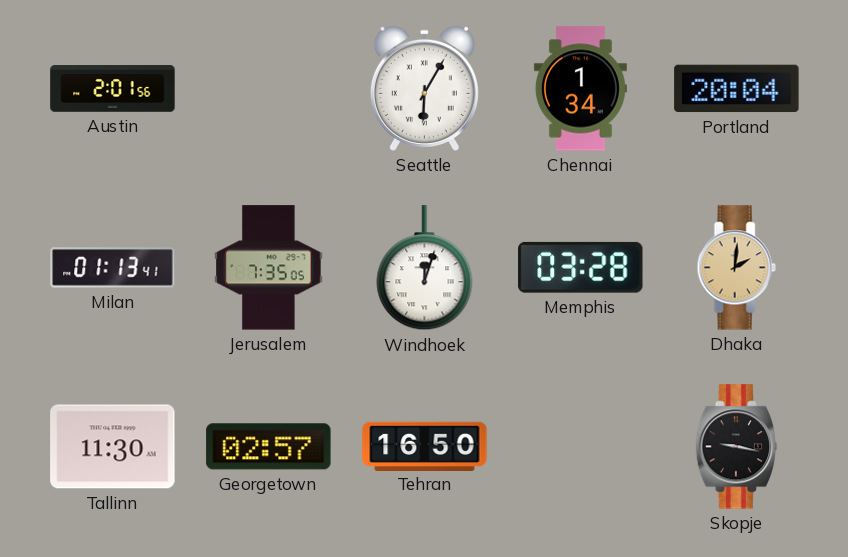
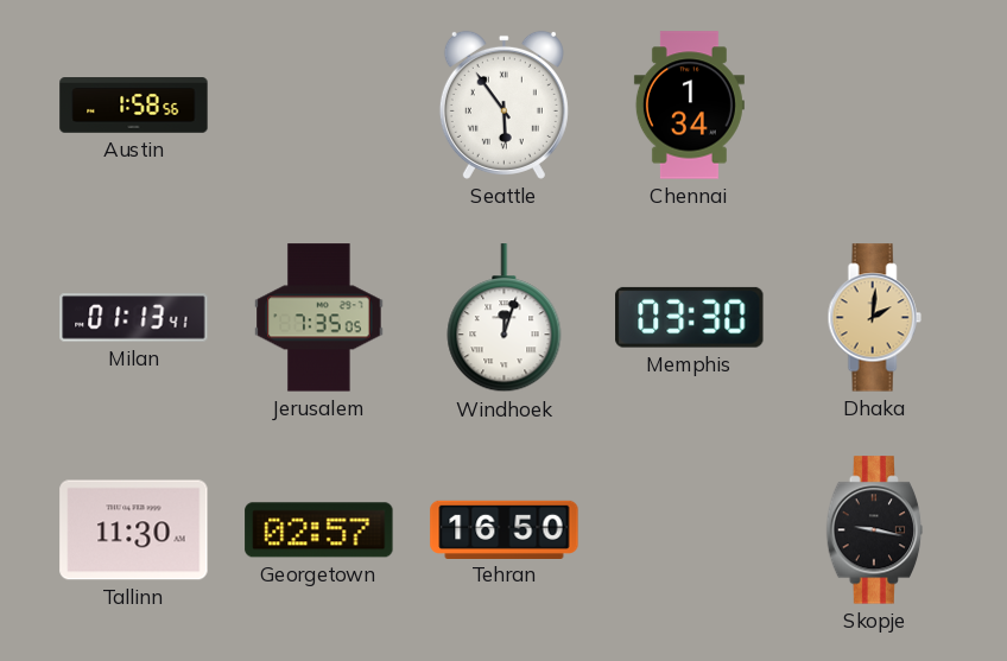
Austin: 2:01 -> 1:58 (134, 106)
Seattle: 6:05 -> 5:54 (503, 104)
Portland: 20:04 -> none (737, 89)
Memphis: 03:28 -> 03:30 (690, 317)
